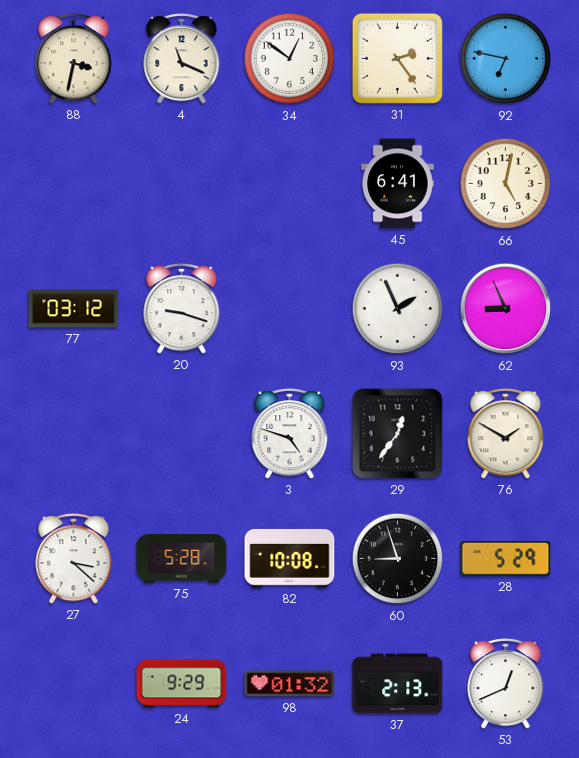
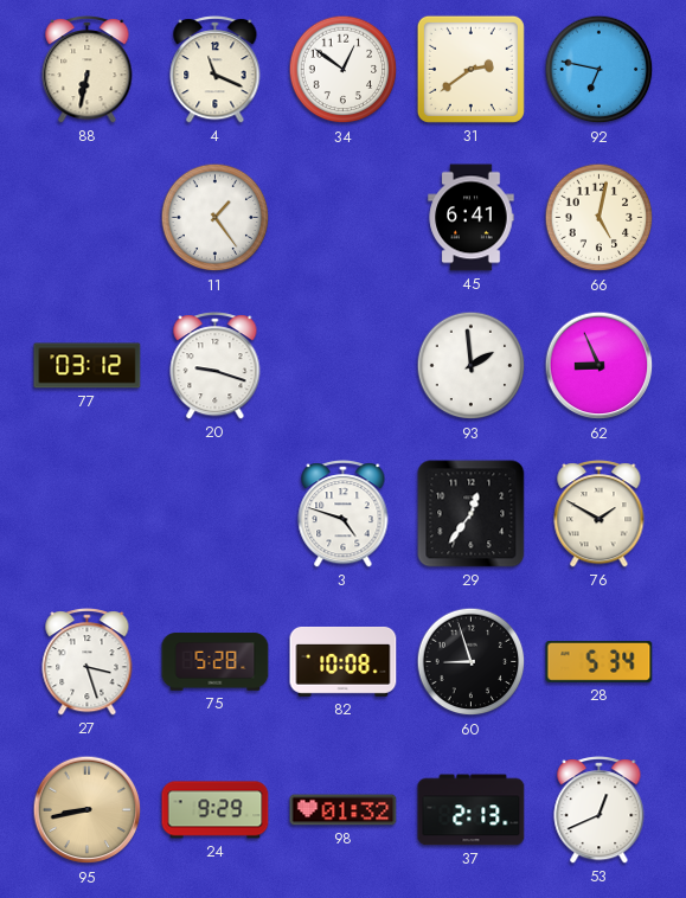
88: 3:32 -> 6:32 (88, 70)
31: 2:24 -> 2:39 (470, 69)
11: none -> 1:24 (216, 218)
93: 1:56 -> 1:59 (472, 366)
27: 3:22 -> 3:27 (88, 662)
28: 5:29 -> 5:34 (600, 661)
95: none -> 8:43 (88, 810)
